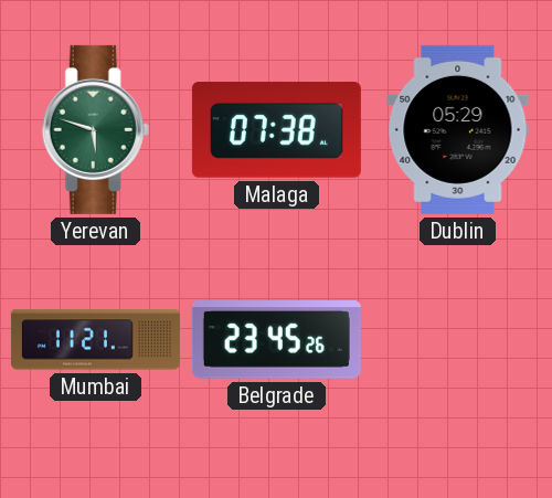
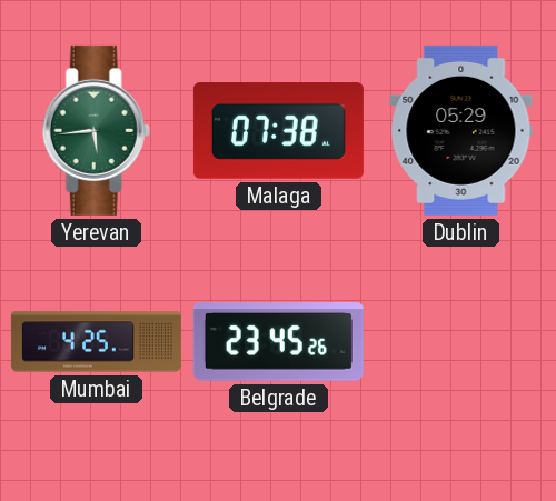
Yerevan: 5:48 -> 5:44 (96, 130)
Mumbai: 11:21 -> 4:25 (96, 342)
